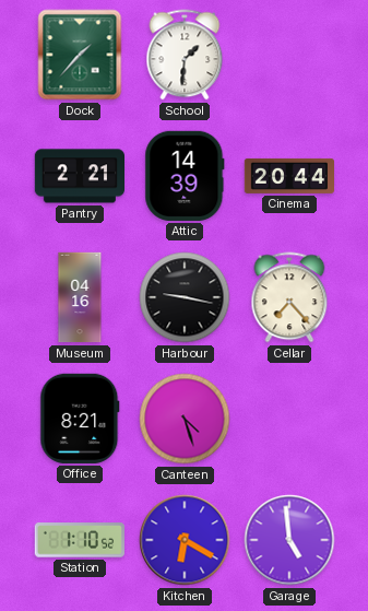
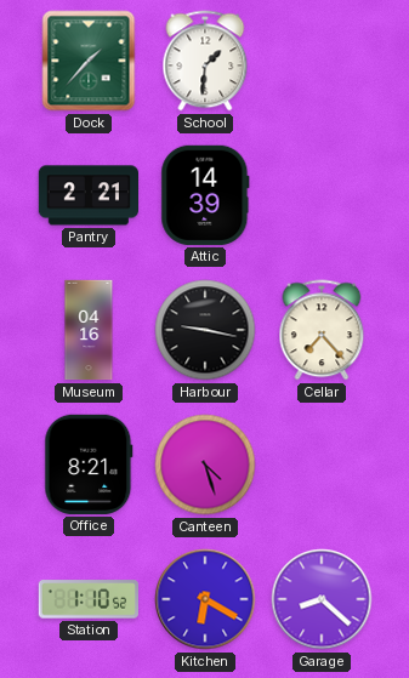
Cinema: 20:44 -> none (288, 176)
Garage: 4:59 -> 8:22 (322, 599)
